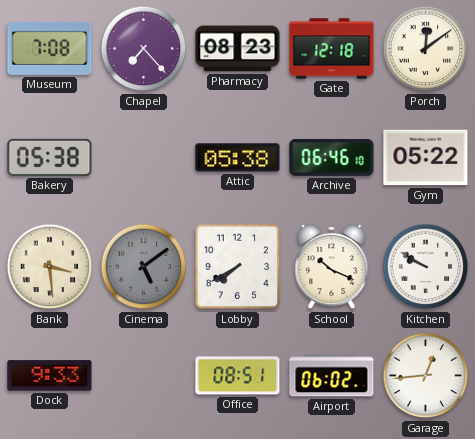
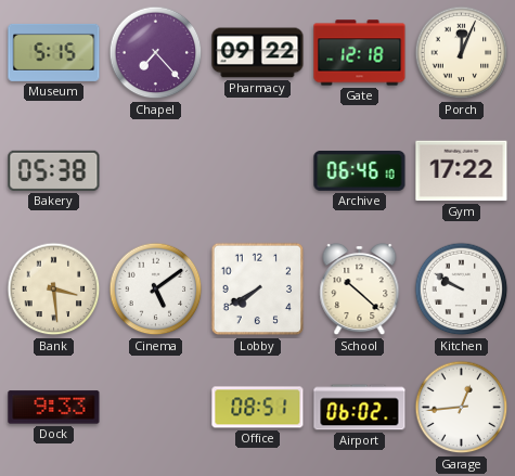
Museum: 7:08 -> 5:15 (54, 52)
Pharmacy: 08:23 -> 09:22 (258, 53)
Porch: 12:09 -> 12:04 (462, 53)
Attic: 05:38 -> none (238, 158)
Gym: 05:22 -> 17:22 (462, 171)
Cinema dial: grey -> white (156, 290)
School: 10:19 -> 10:22 (360, 291)
